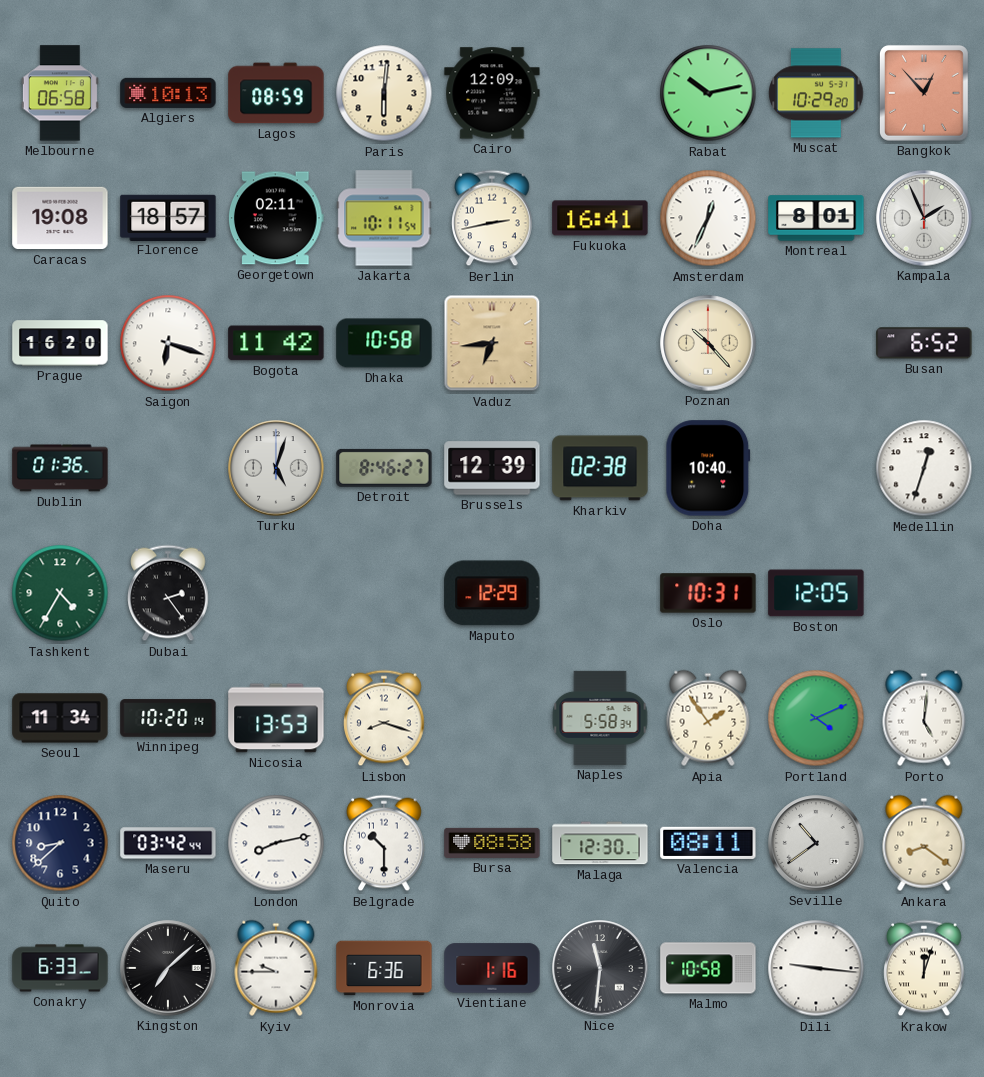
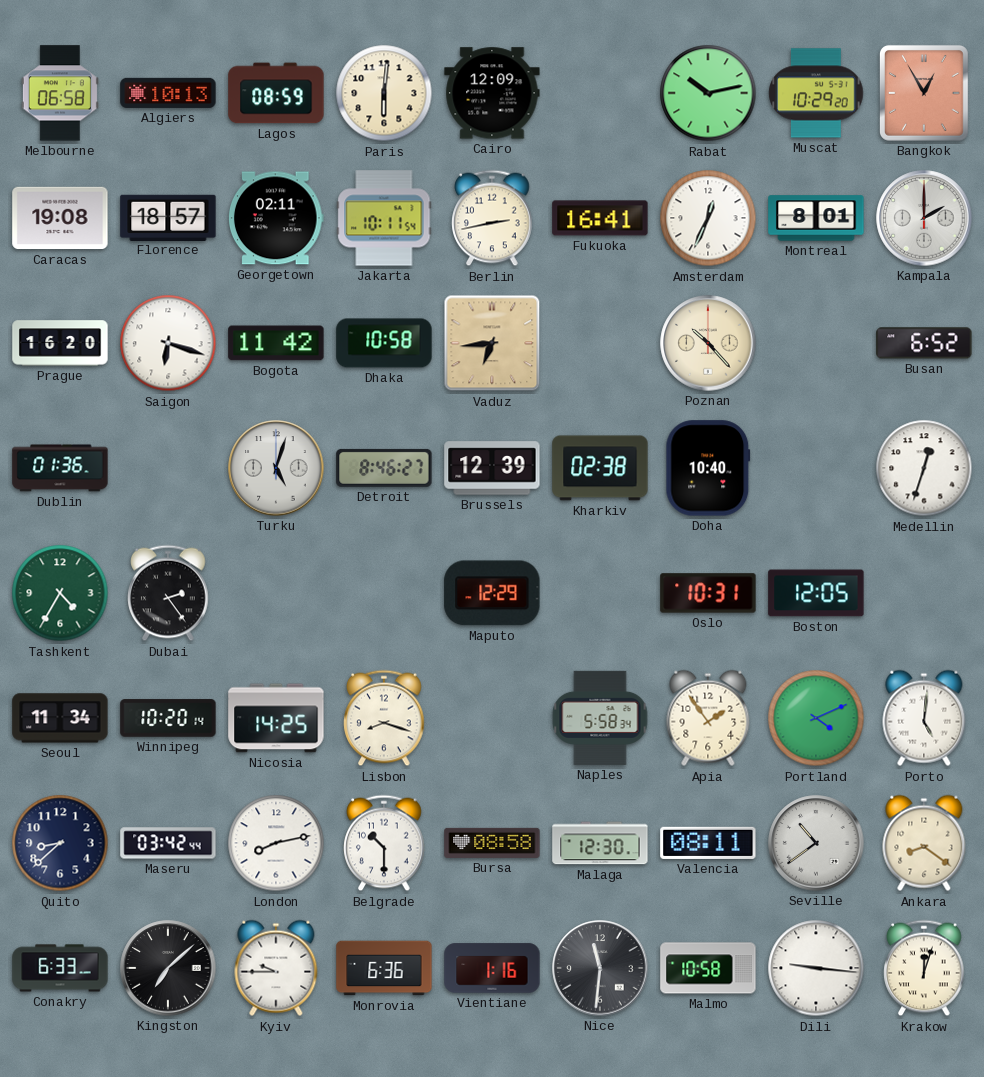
Bangkok: 12:53 -> 12:55 (924, 93)
Kampala: 1:56 -> 2:00 (924, 218)
Nicosia: 13:53 -> 14:25 (276, 718)
